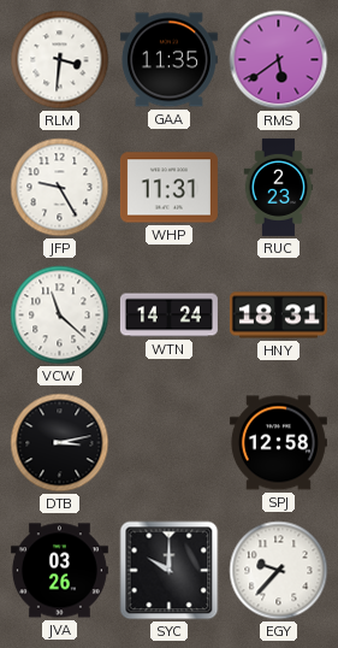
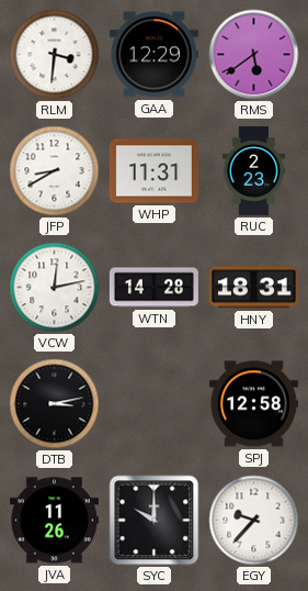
GAA: 11:35 -> 12:29 (153, 55)
JFP: 9:25 -> 8:40 (55, 171)
VCW: 11:22 -> 12:13 (55, 288)
WTN: 14:24 -> 14:28 (153, 288)
JVA: 03:26 -> 11:26 (54, 521)
